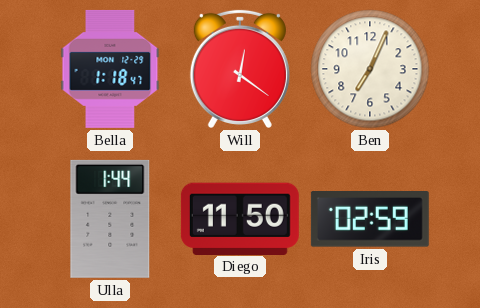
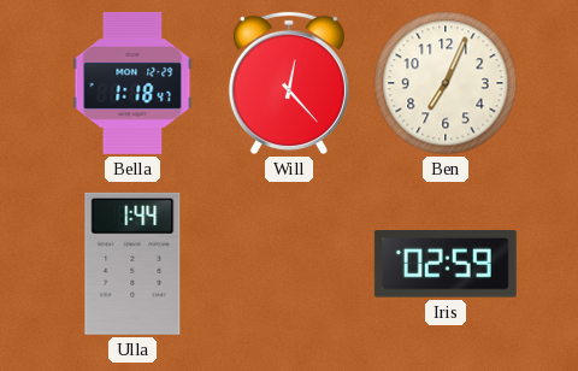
Will: 12:21 -> 12:23 (289, 83)
Diego: 11:50 -> none (240, 218)
